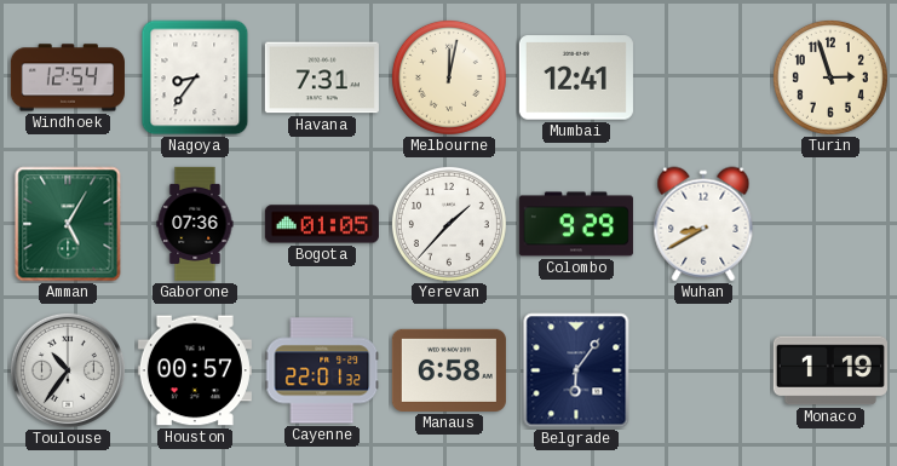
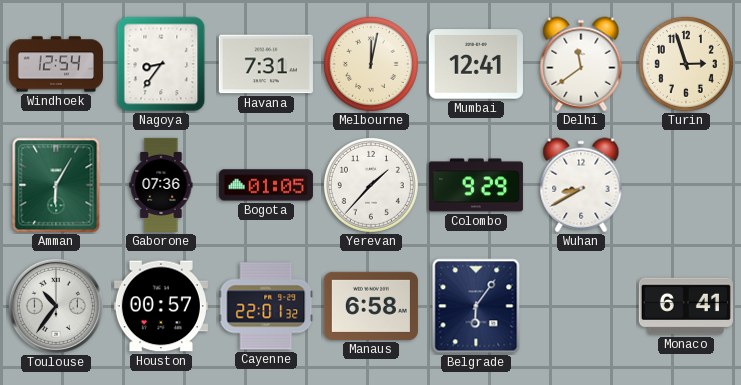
Delhi: none -> 11:39 (581, 64)
Amman: 5:05 -> 6:05 (56, 185)
Monaco: 1:19 -> 6:41 (686, 306)
